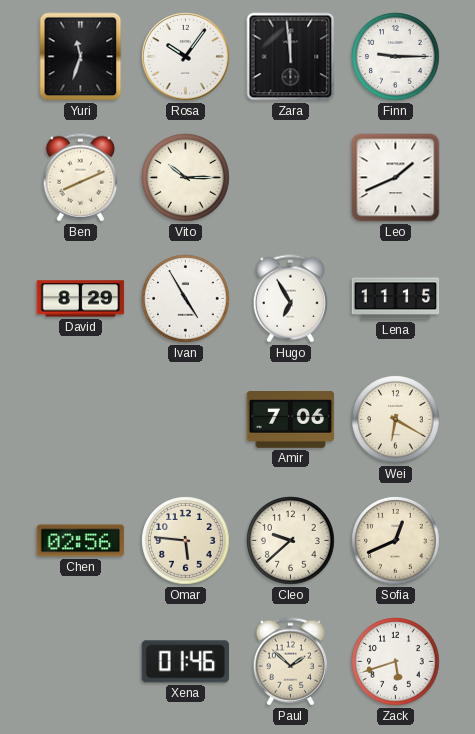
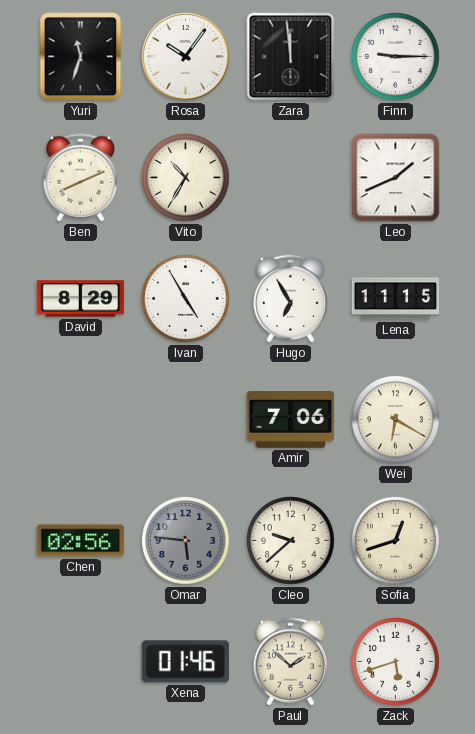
Vito: 10:15 -> 10:35 (186, 178)
Omar dial: cream -> grey (186, 541)
Sofia: 12:41 -> 12:42 (396, 541)
